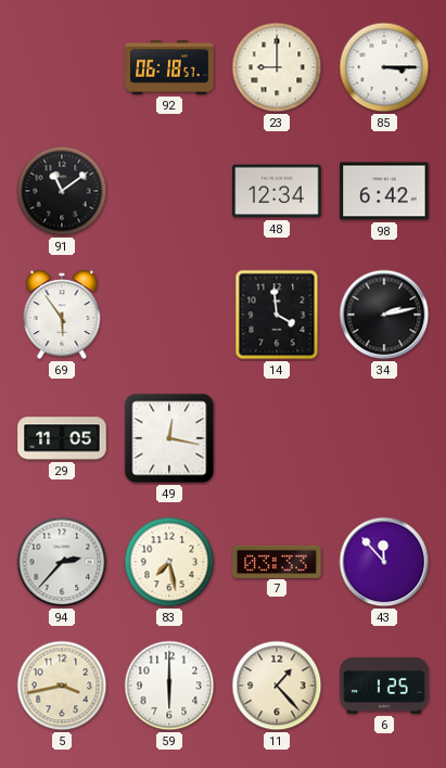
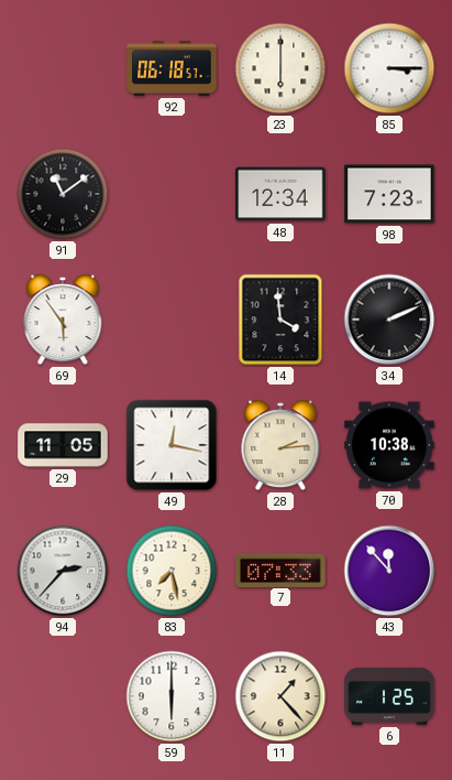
23: 9:00 -> 6:00 (280, 68)
98: 6:42 -> 7:23 (389, 194)
34: 2:13 -> 2:11 (389, 319)
28: none -> 2:14 (280, 445)
70: none -> 10:38 (389, 445)
7: 03:33 -> 07:33 (280, 570)
5: 3:43 -> none (62, 686)
